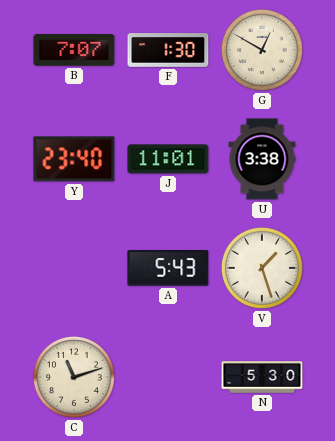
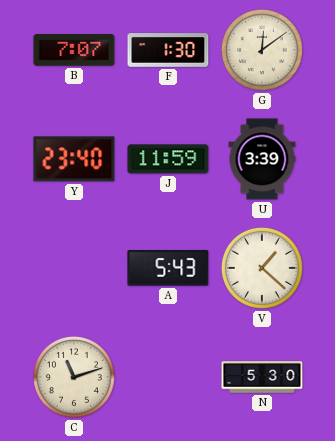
G: 12:50 -> 12:09 (262, 50)
J: 11:01 -> 11:59 (168, 159)
U: 3:38 -> 3:39 (262, 159)
V: 1:27 -> 1:22 (262, 268)
